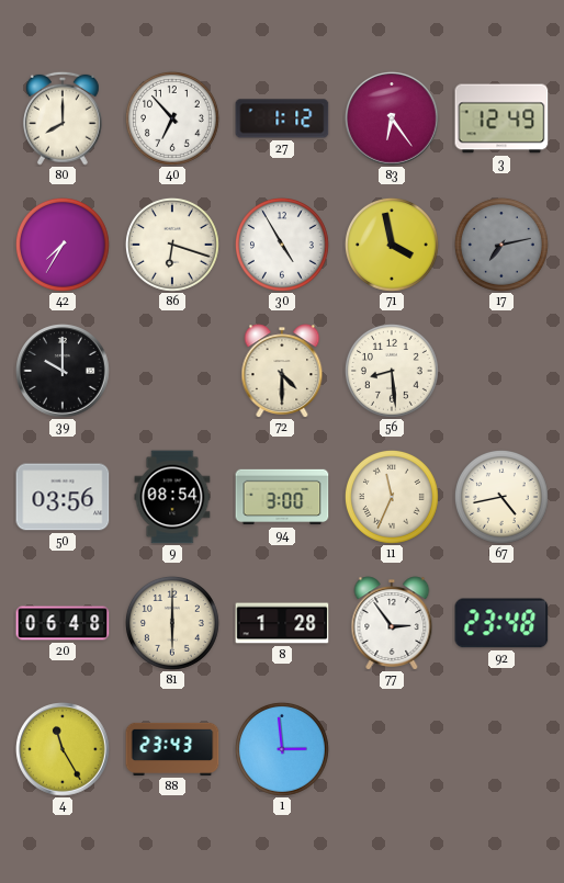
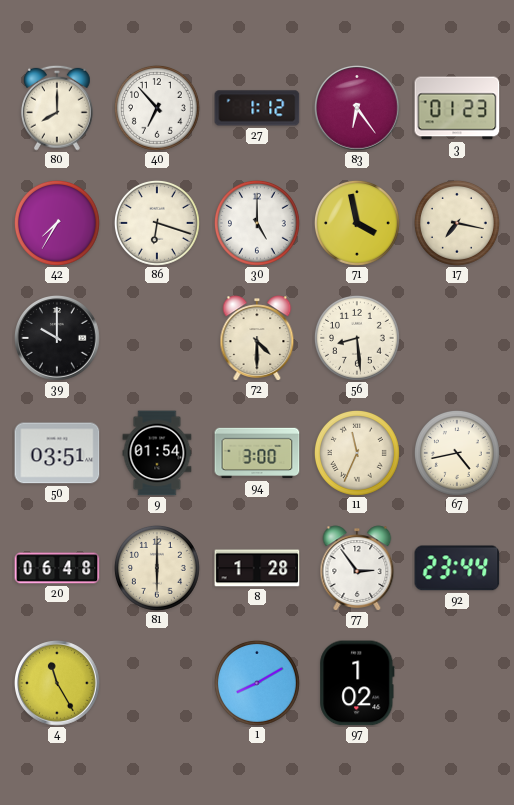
3: 12:49 -> 01:23 (457, 108)
30: 4:55 -> 5:00 (257, 223)
17: 7:13 -> 7:17 (457, 223)
17 dial: grey -> cream (457, 223)
50: 03:56 -> 03:51 (57, 453)
9: 08:54 -> 01:54 (157, 453)
92: 23:48 -> 23:44 (457, 568)
88: 23:43 -> none (172, 749)
1: 2:59 -> 8:10 (257, 683)
97: none -> 1:02 (357, 683)
